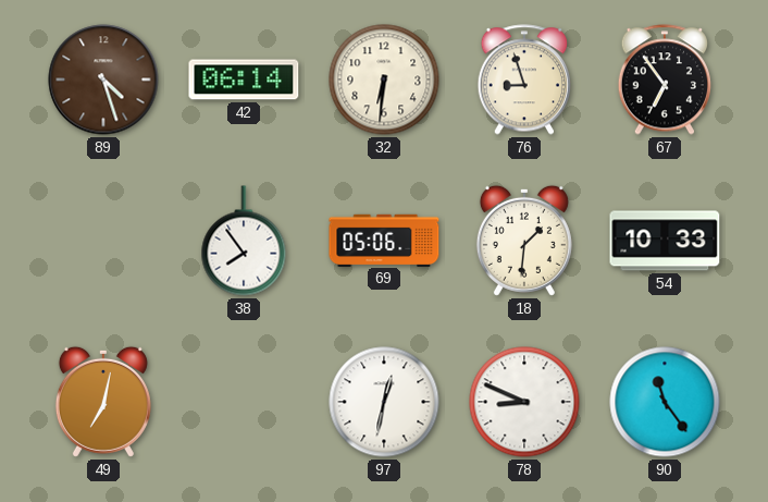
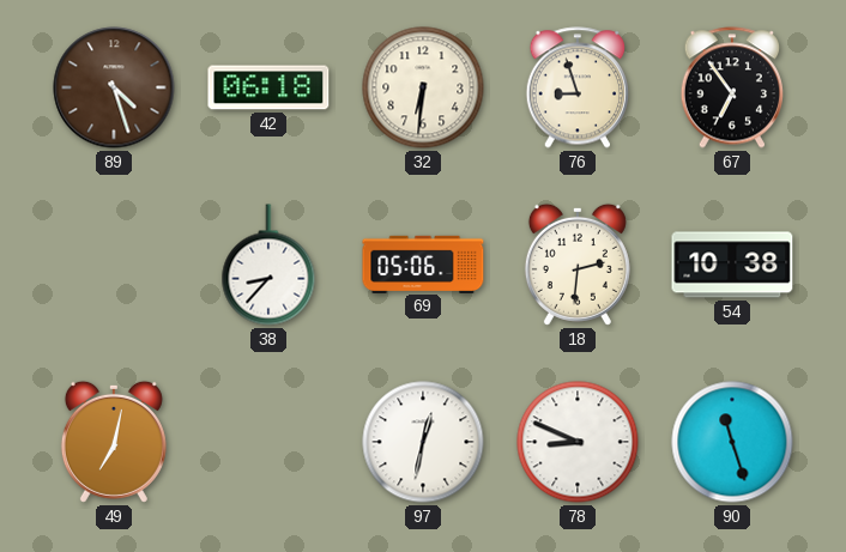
42: 06:14 -> 06:18 (268, 87)
38: 7:54 -> 8:37 (268, 265)
18: 1:31 -> 2:31 (578, 265)
54: 10:33 -> 10:38 (732, 265)
90: 11:24 -> 11:27 (732, 442)
